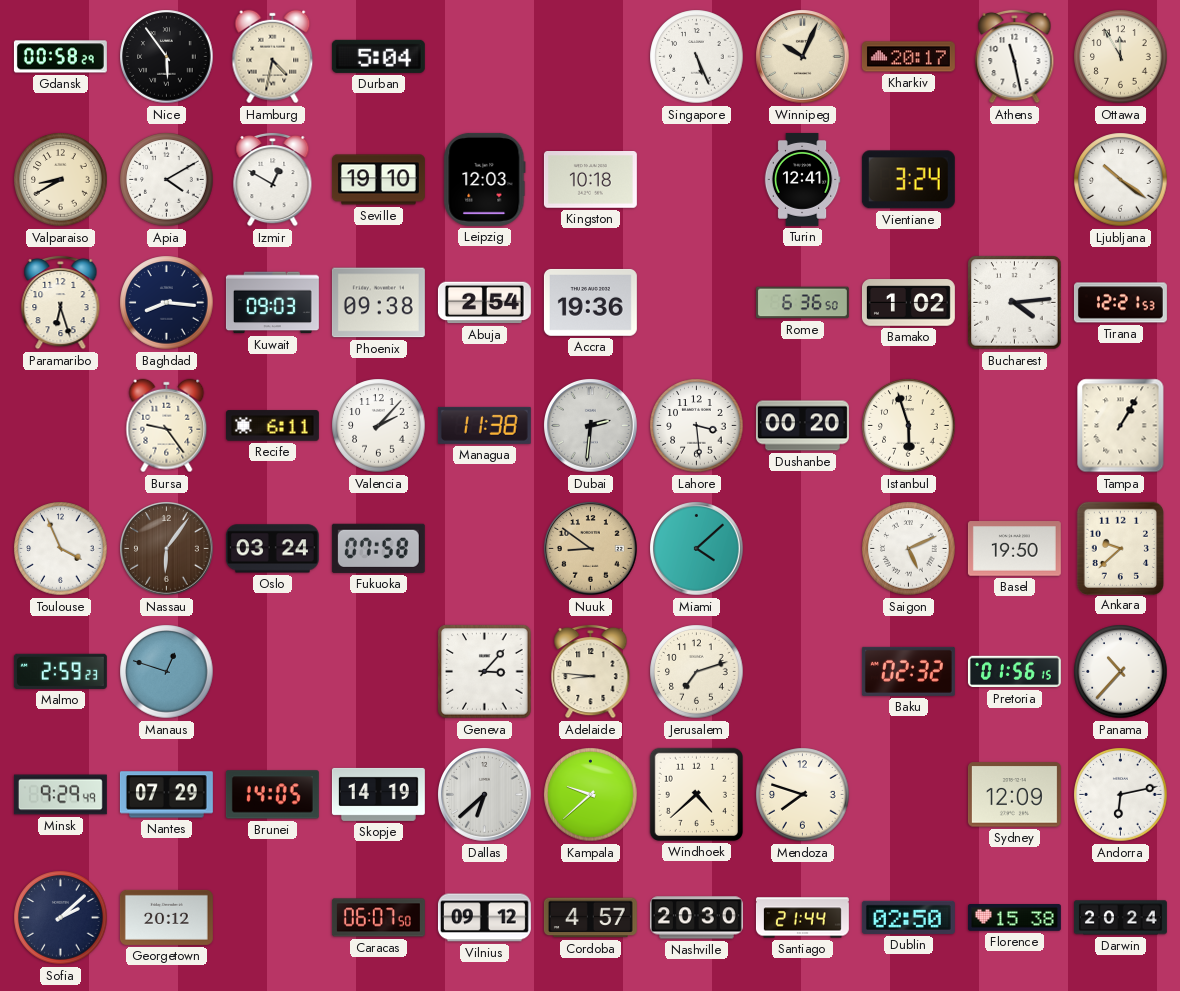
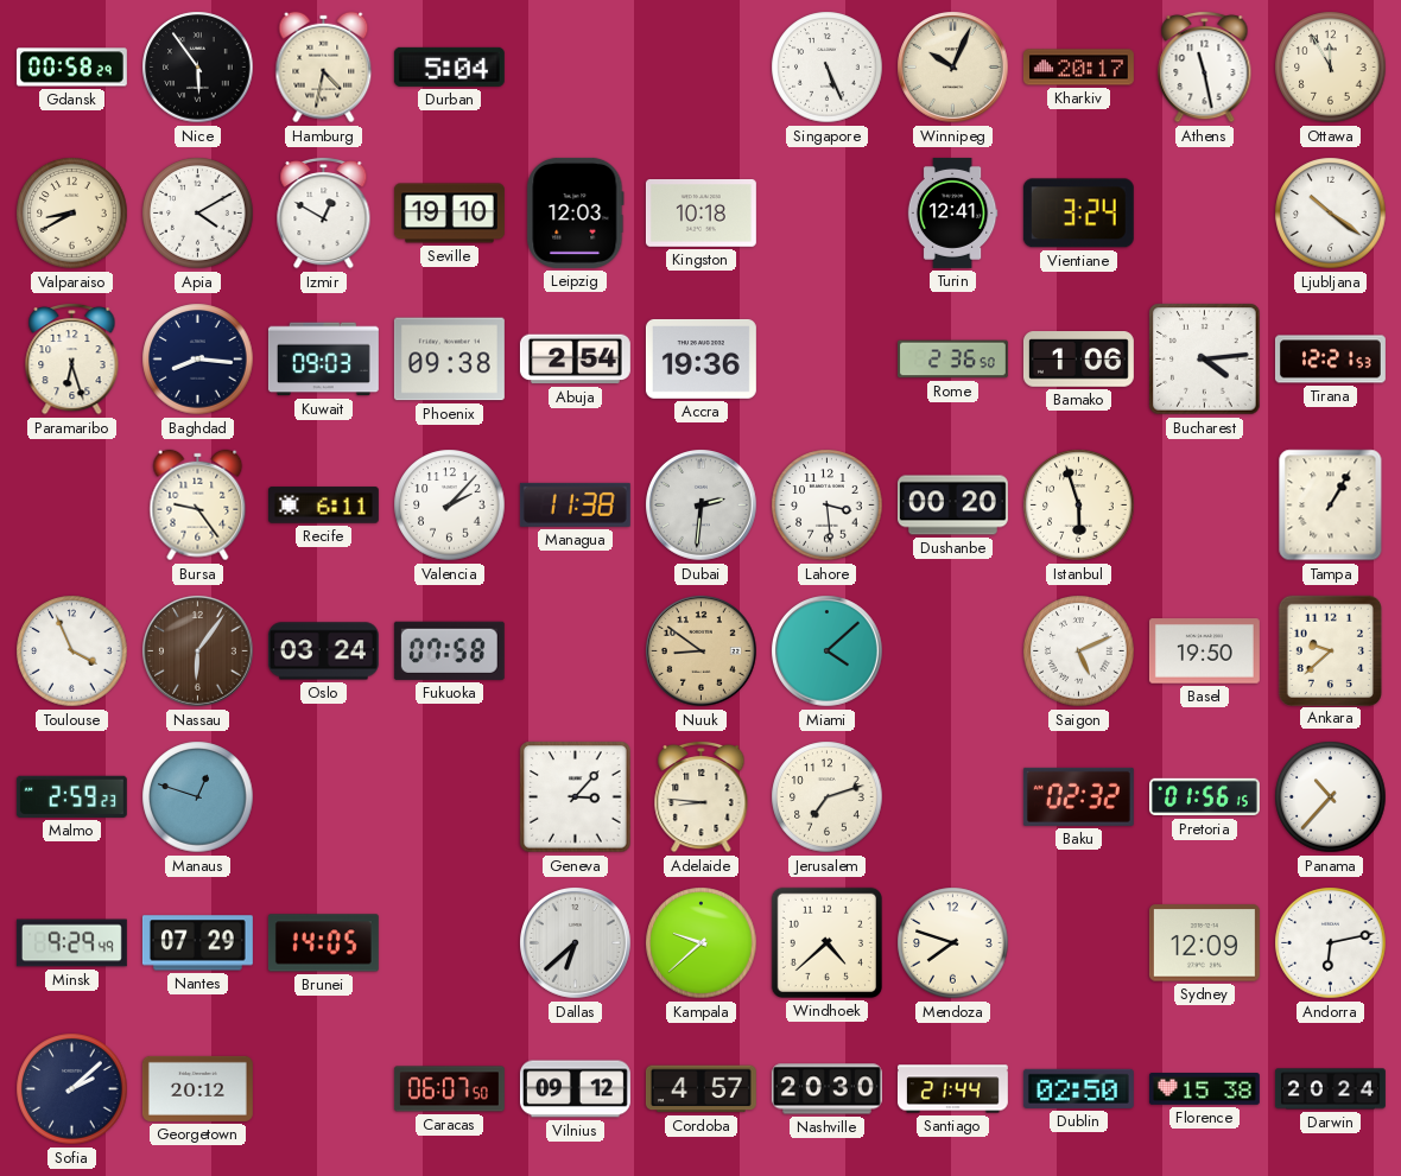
Rome: 6:36 -> 2:36 (952, 360)
Bamako: 1:02 -> 1:06 (1078, 360)
Skopje: 14:19 -> none (378, 794)
